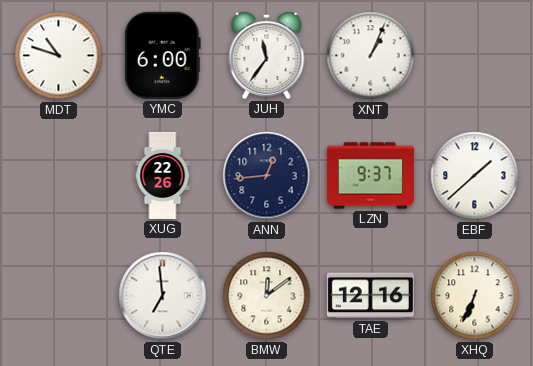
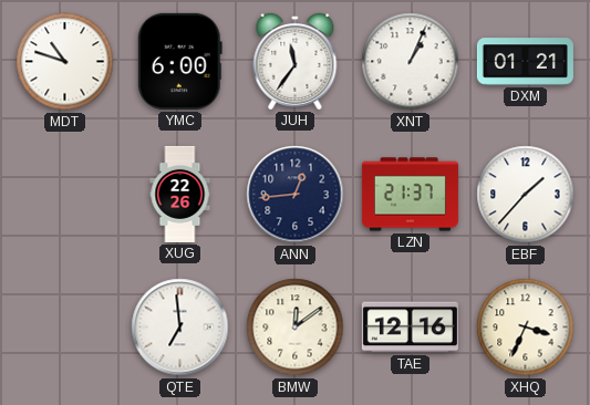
DXM: none -> 01:21 (525, 62)
LZN: 9:37 -> 21:37 (410, 195)
EBF: 1:38 -> 1:37 (526, 195)
XHQ: 6:34 -> 3:34 (526, 328)
